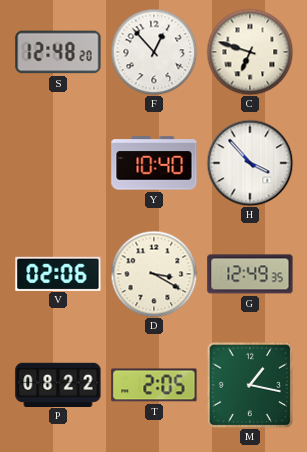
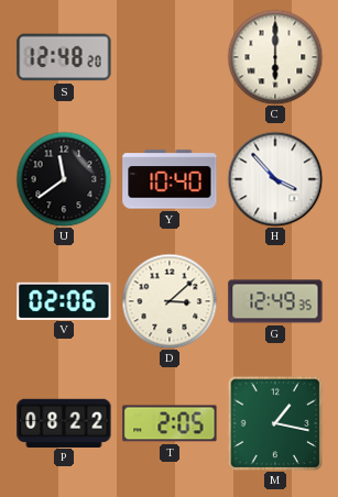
F: 12:53 -> none (154, 52)
C: 6:48 -> 6:00 (275, 57)
U: none -> 11:39 (64, 179)
D: 3:20 -> 3:08 (170, 301)
